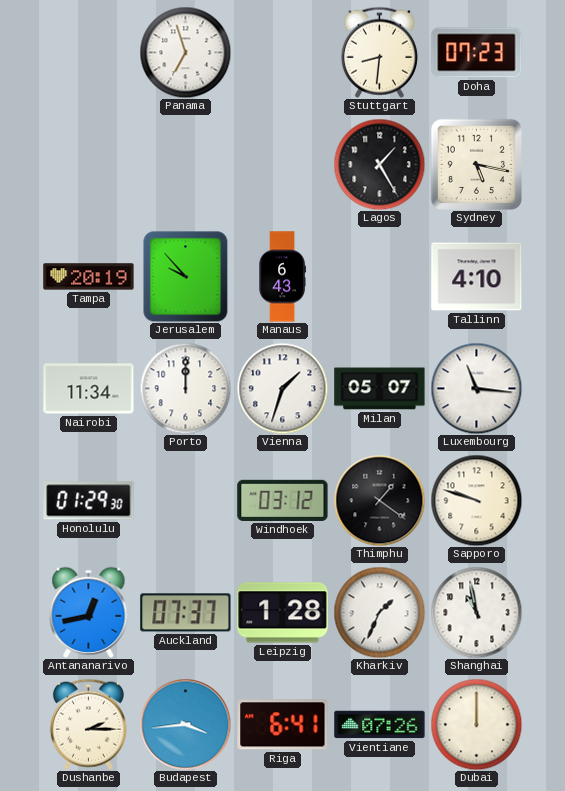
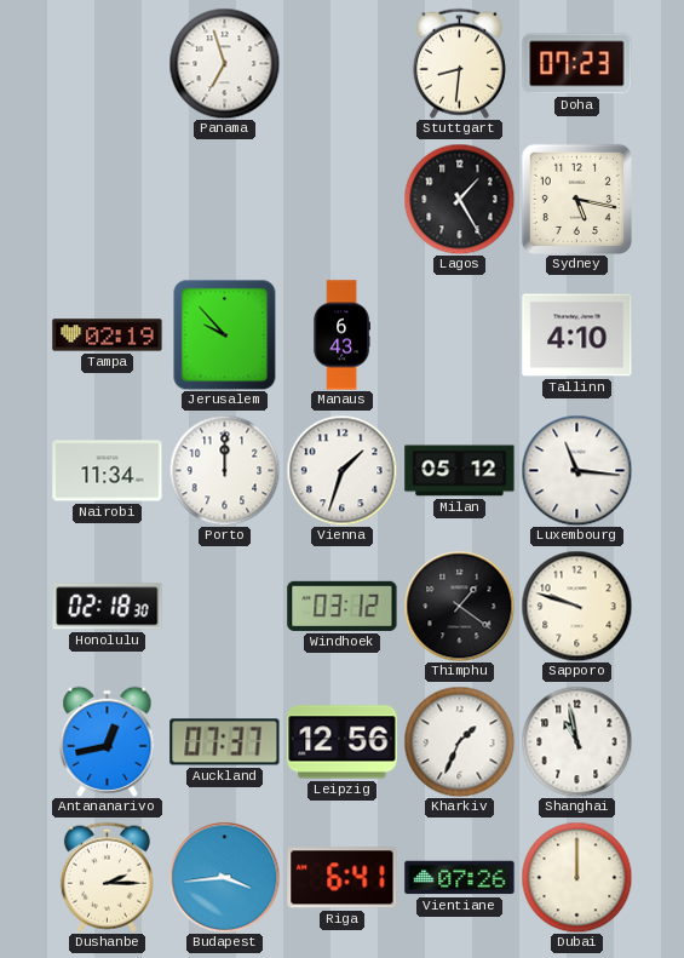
Tampa: 20:19 -> 02:19 (108, 335)
Milan: 05:07 -> 05:12 (460, 471)
Honolulu: 01:29 -> 02:18 (108, 607)
Leipzig: 1:28 -> 12:56 (343, 742)
